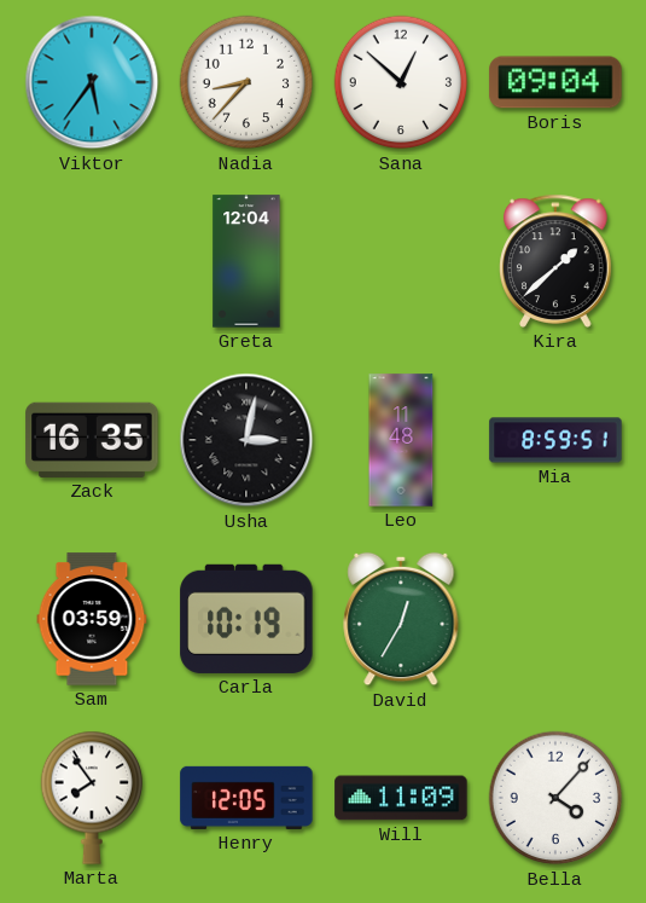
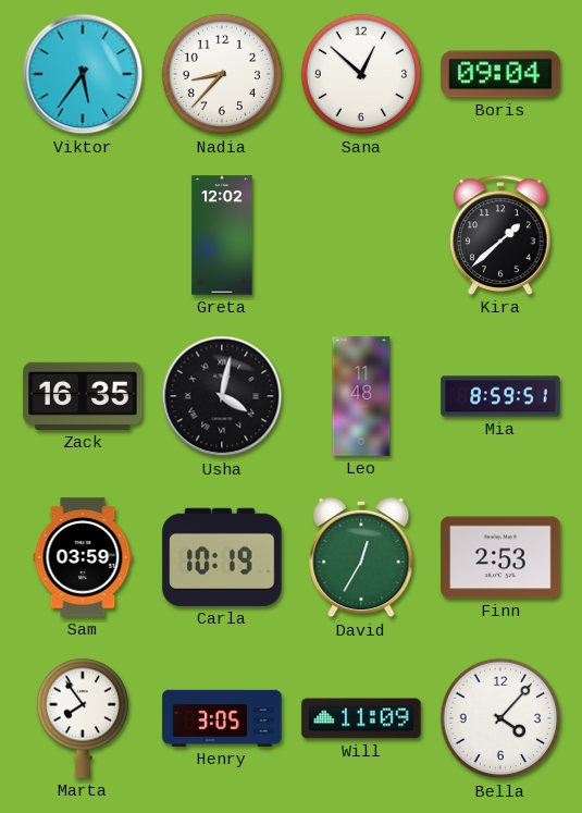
Greta: 12:04 -> 12:02 (222, 235)
Usha: 3:02 -> 4:02 (222, 396)
Finn: none -> 2:53 (500, 557)
Henry: 12:05 -> 3:05 (222, 718)
